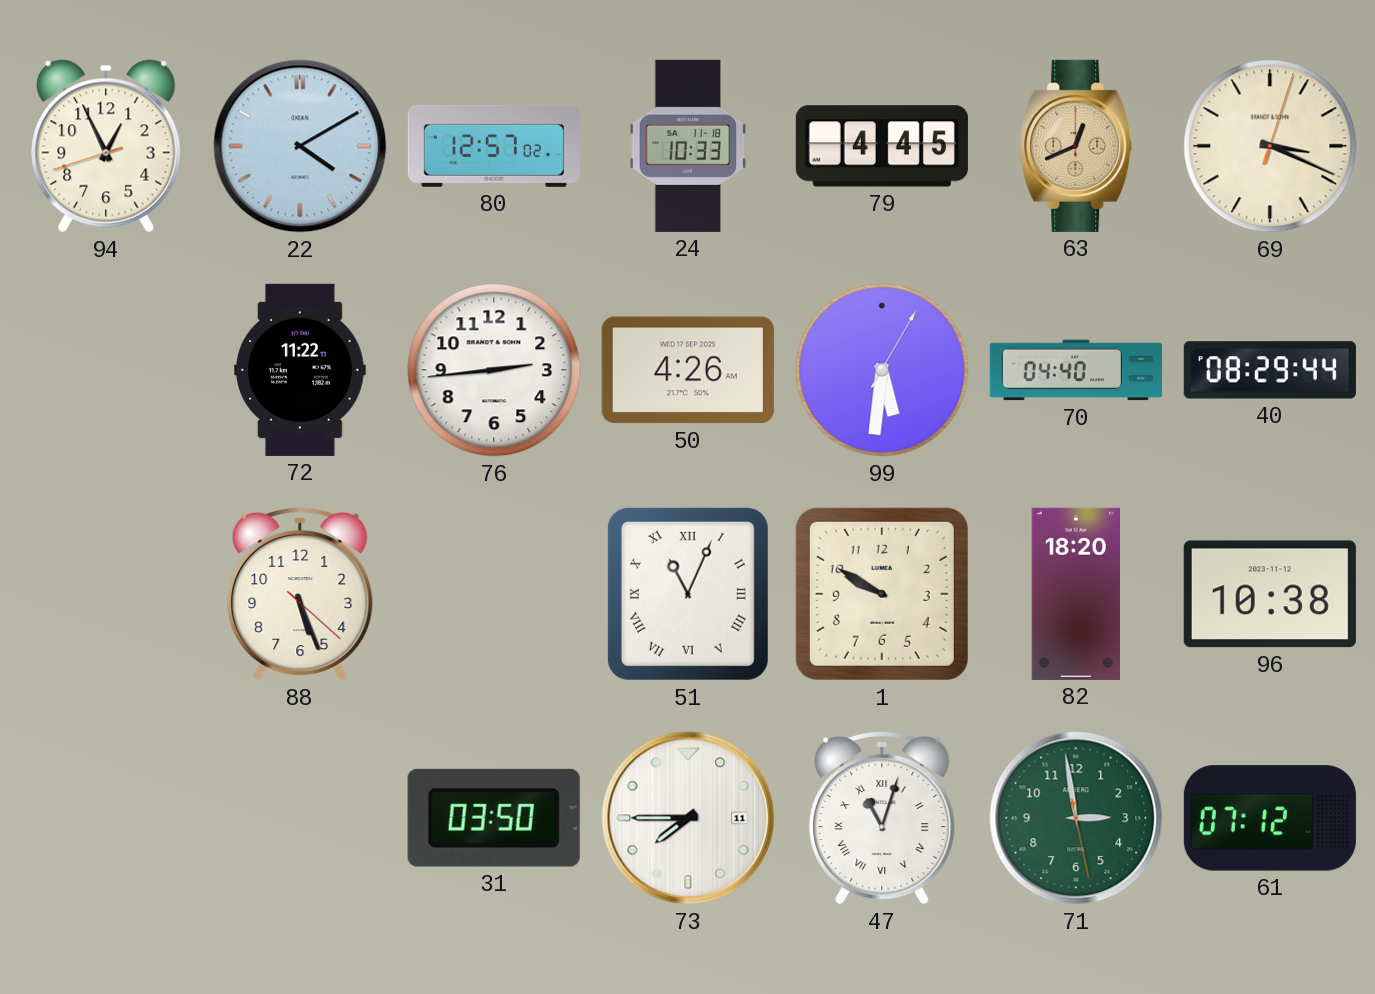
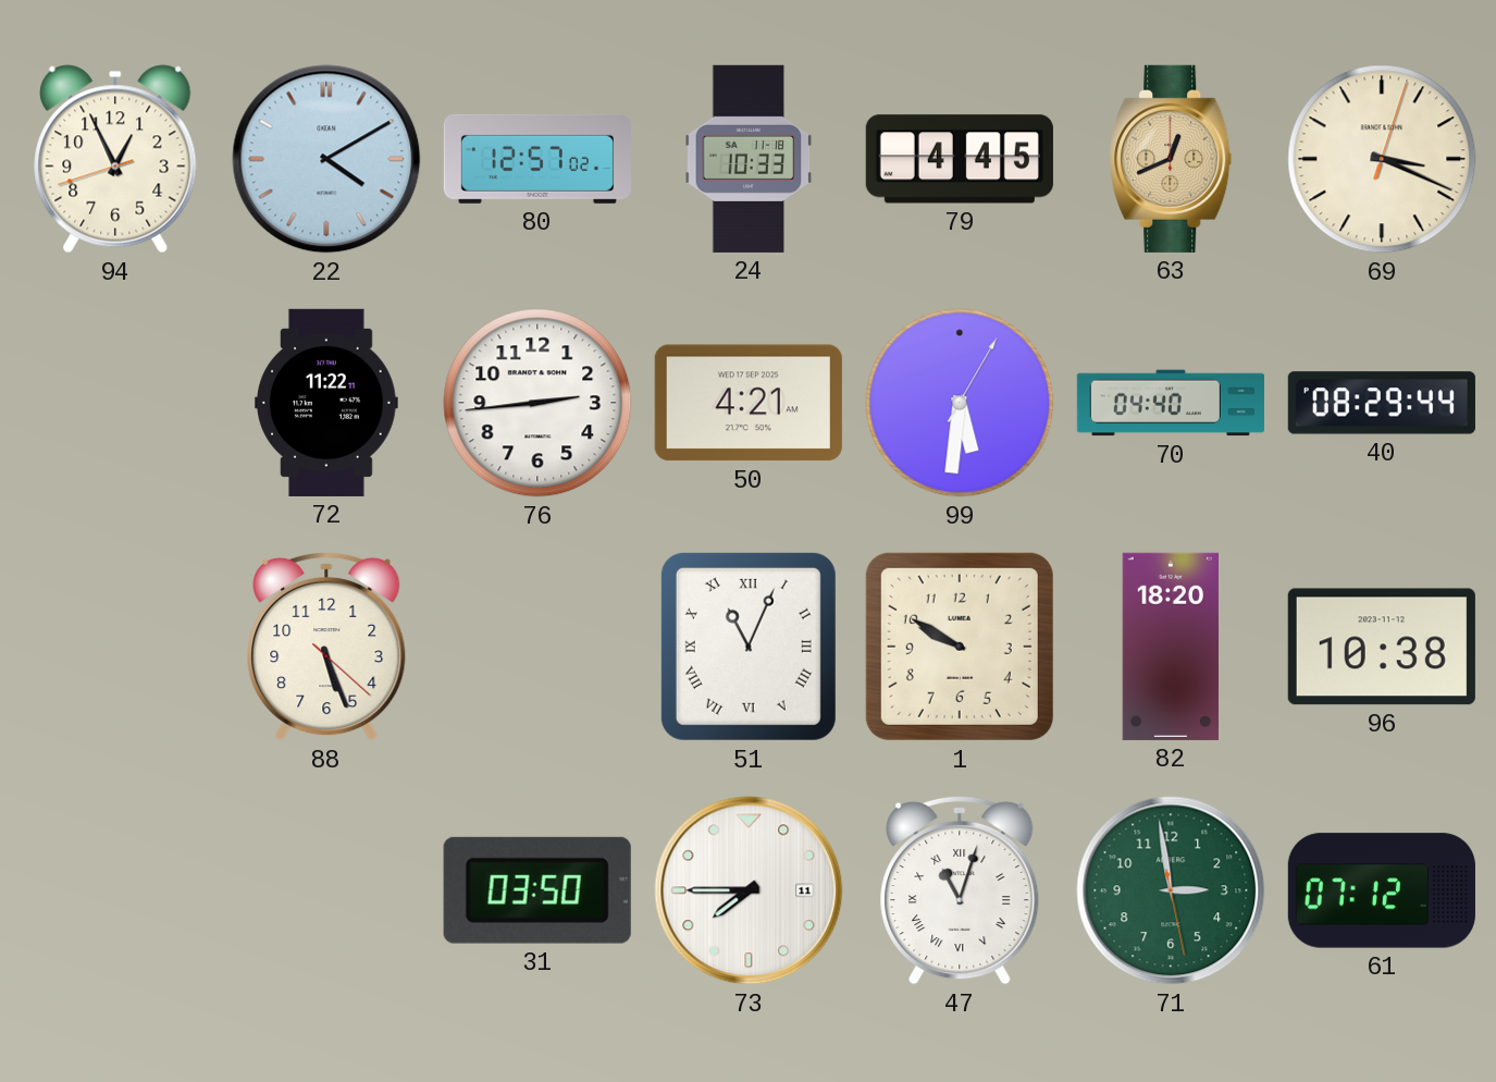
50: 4:26 -> 4:21 (749, 403)
